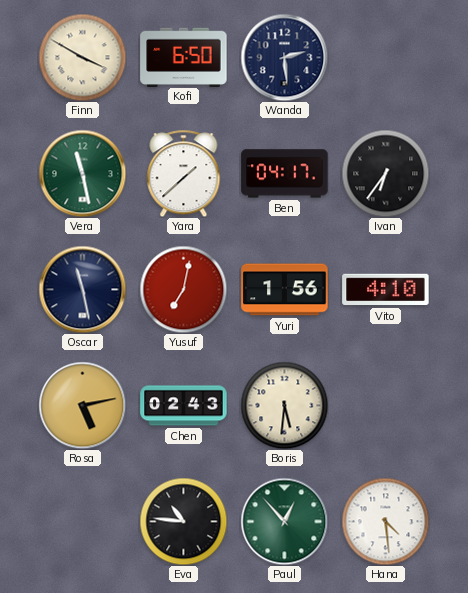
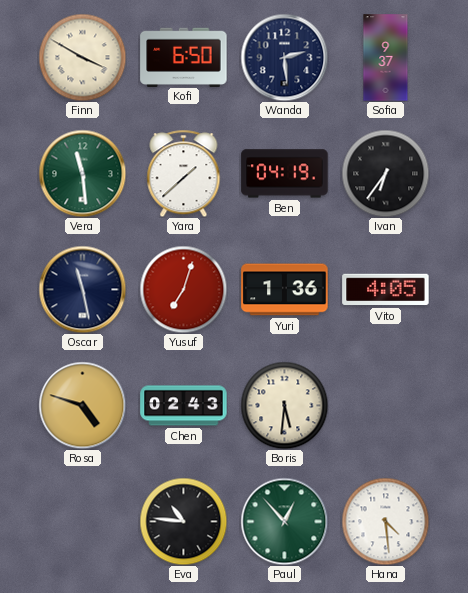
Sofia: none -> 9:37 (386, 58)
Vera: 11:28 -> 11:29 (82, 173)
Ben: 04:17 -> 04:19 (285, 174)
Yusuf: 7:02 -> 7:03 (183, 289)
Yuri: 1:56 -> 1:36 (285, 290)
Vito: 4:10 -> 4:05 (386, 290)
Rosa: 5:13 -> 4:48 (82, 405)
